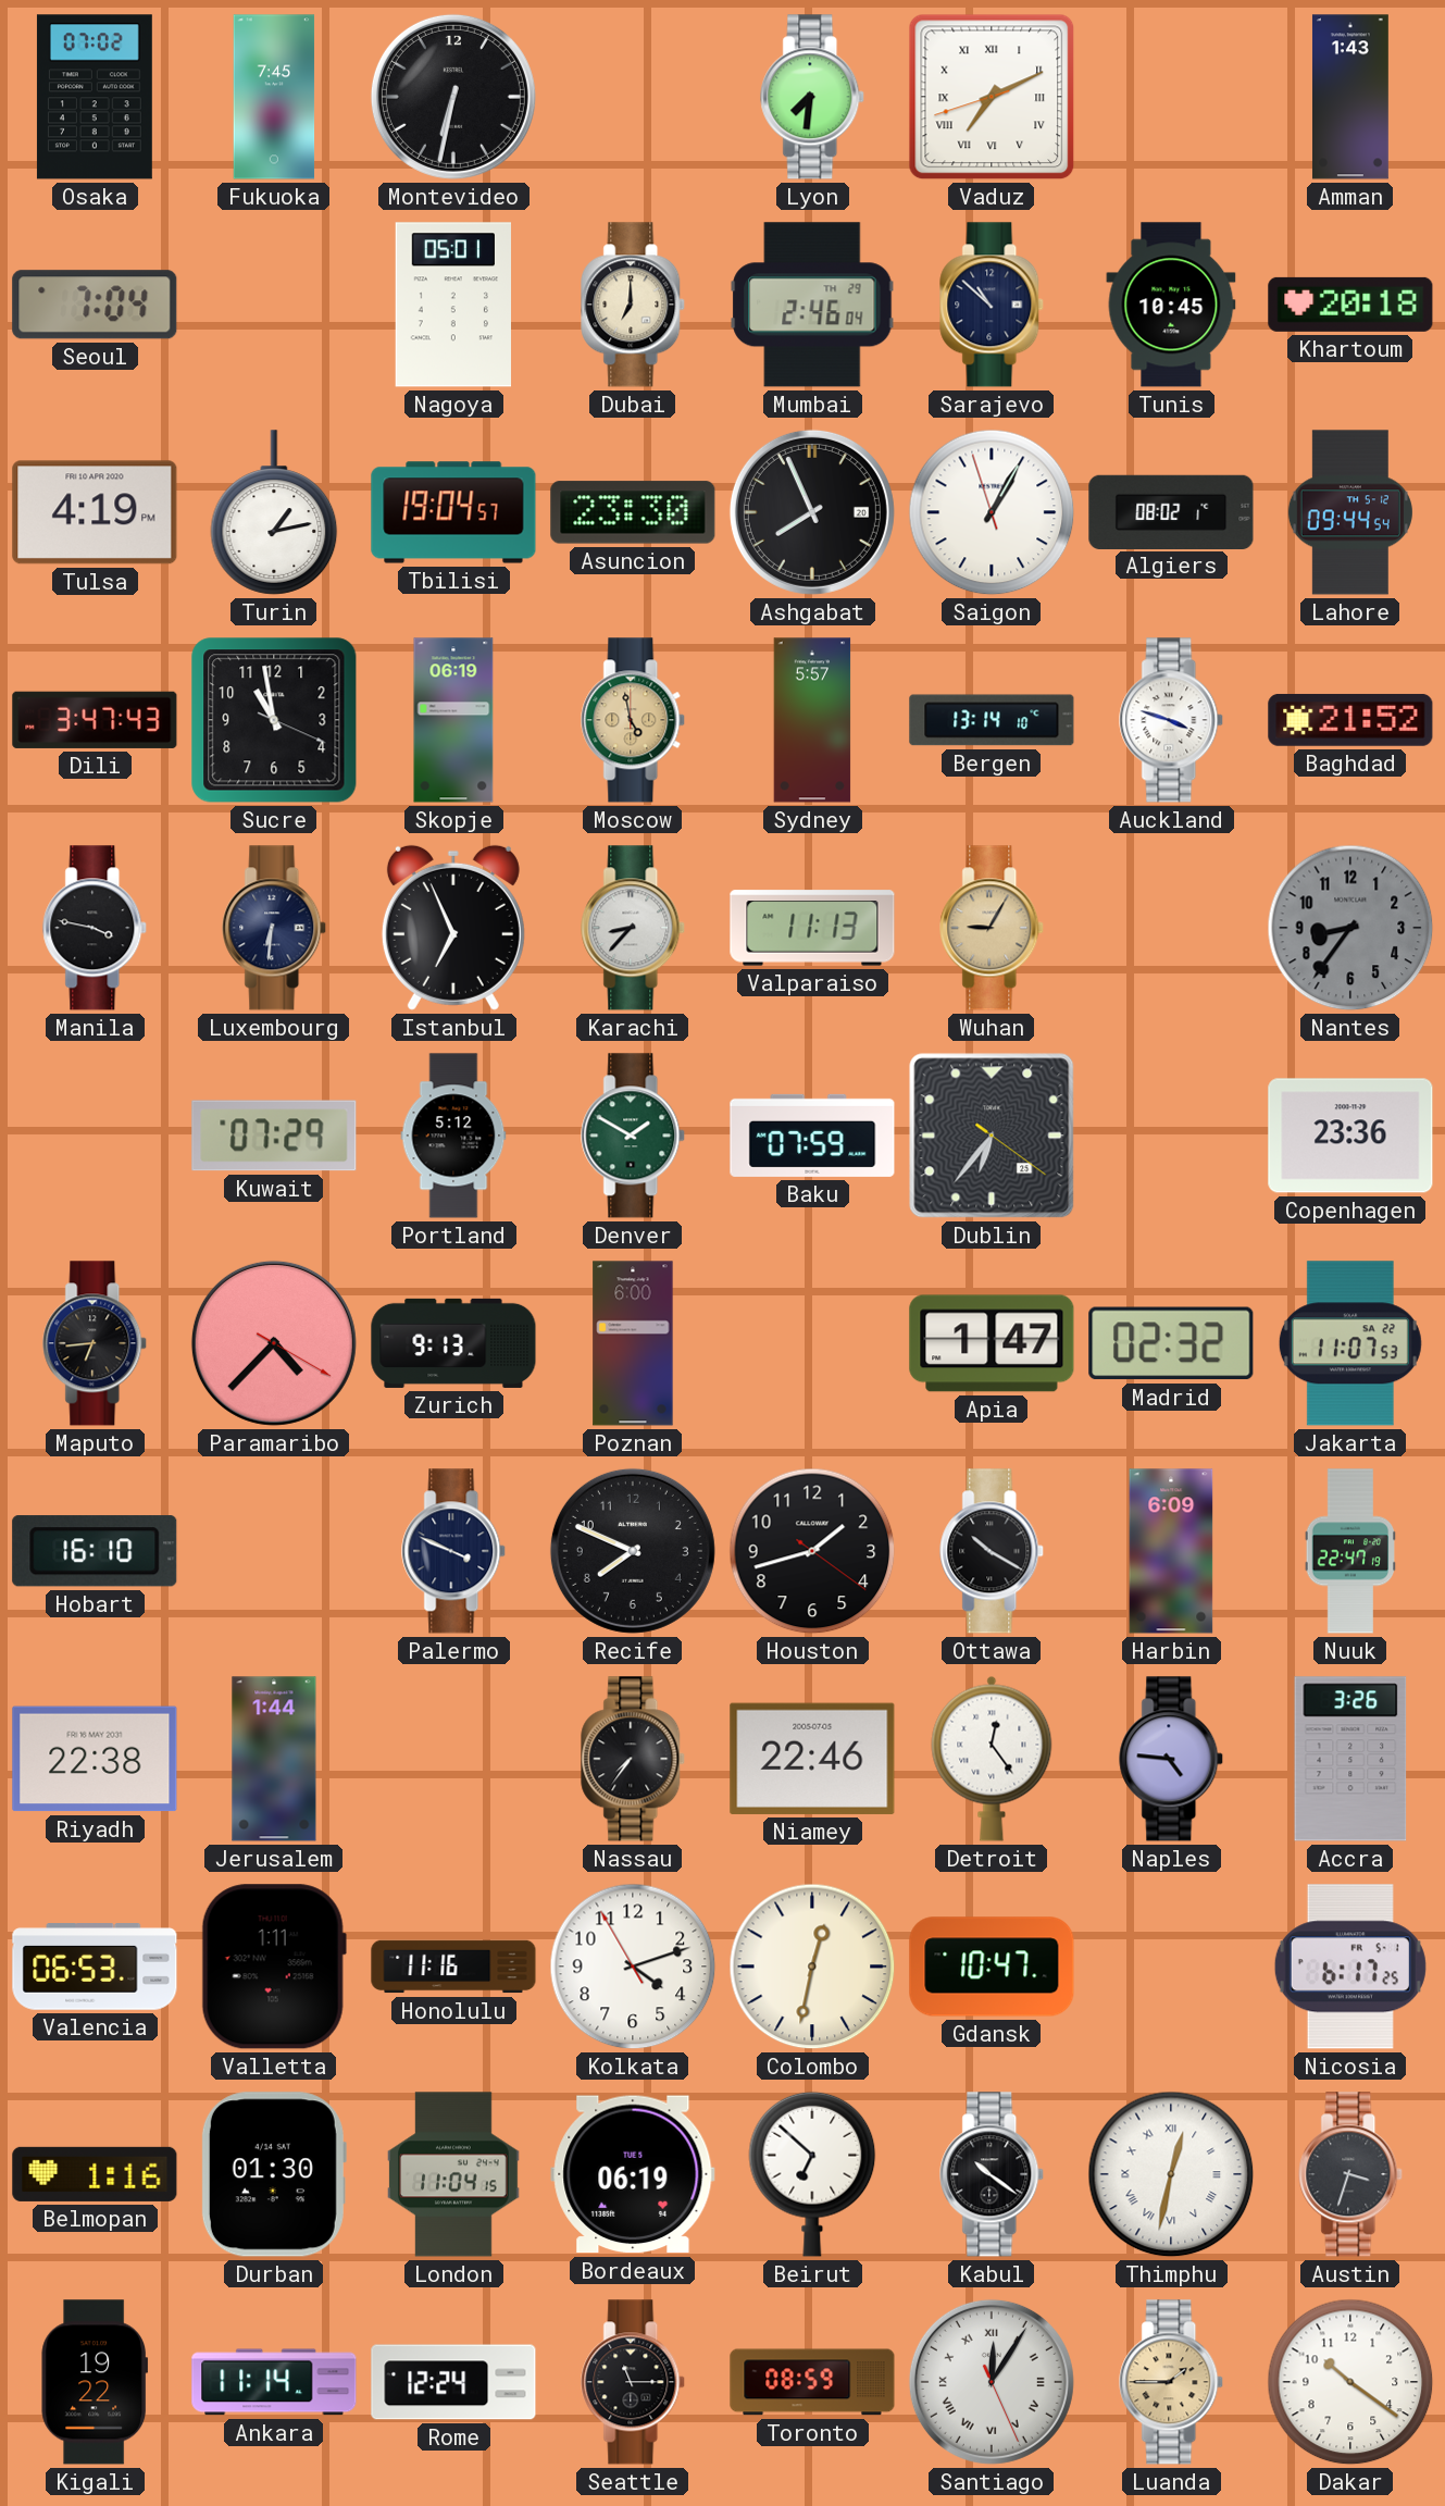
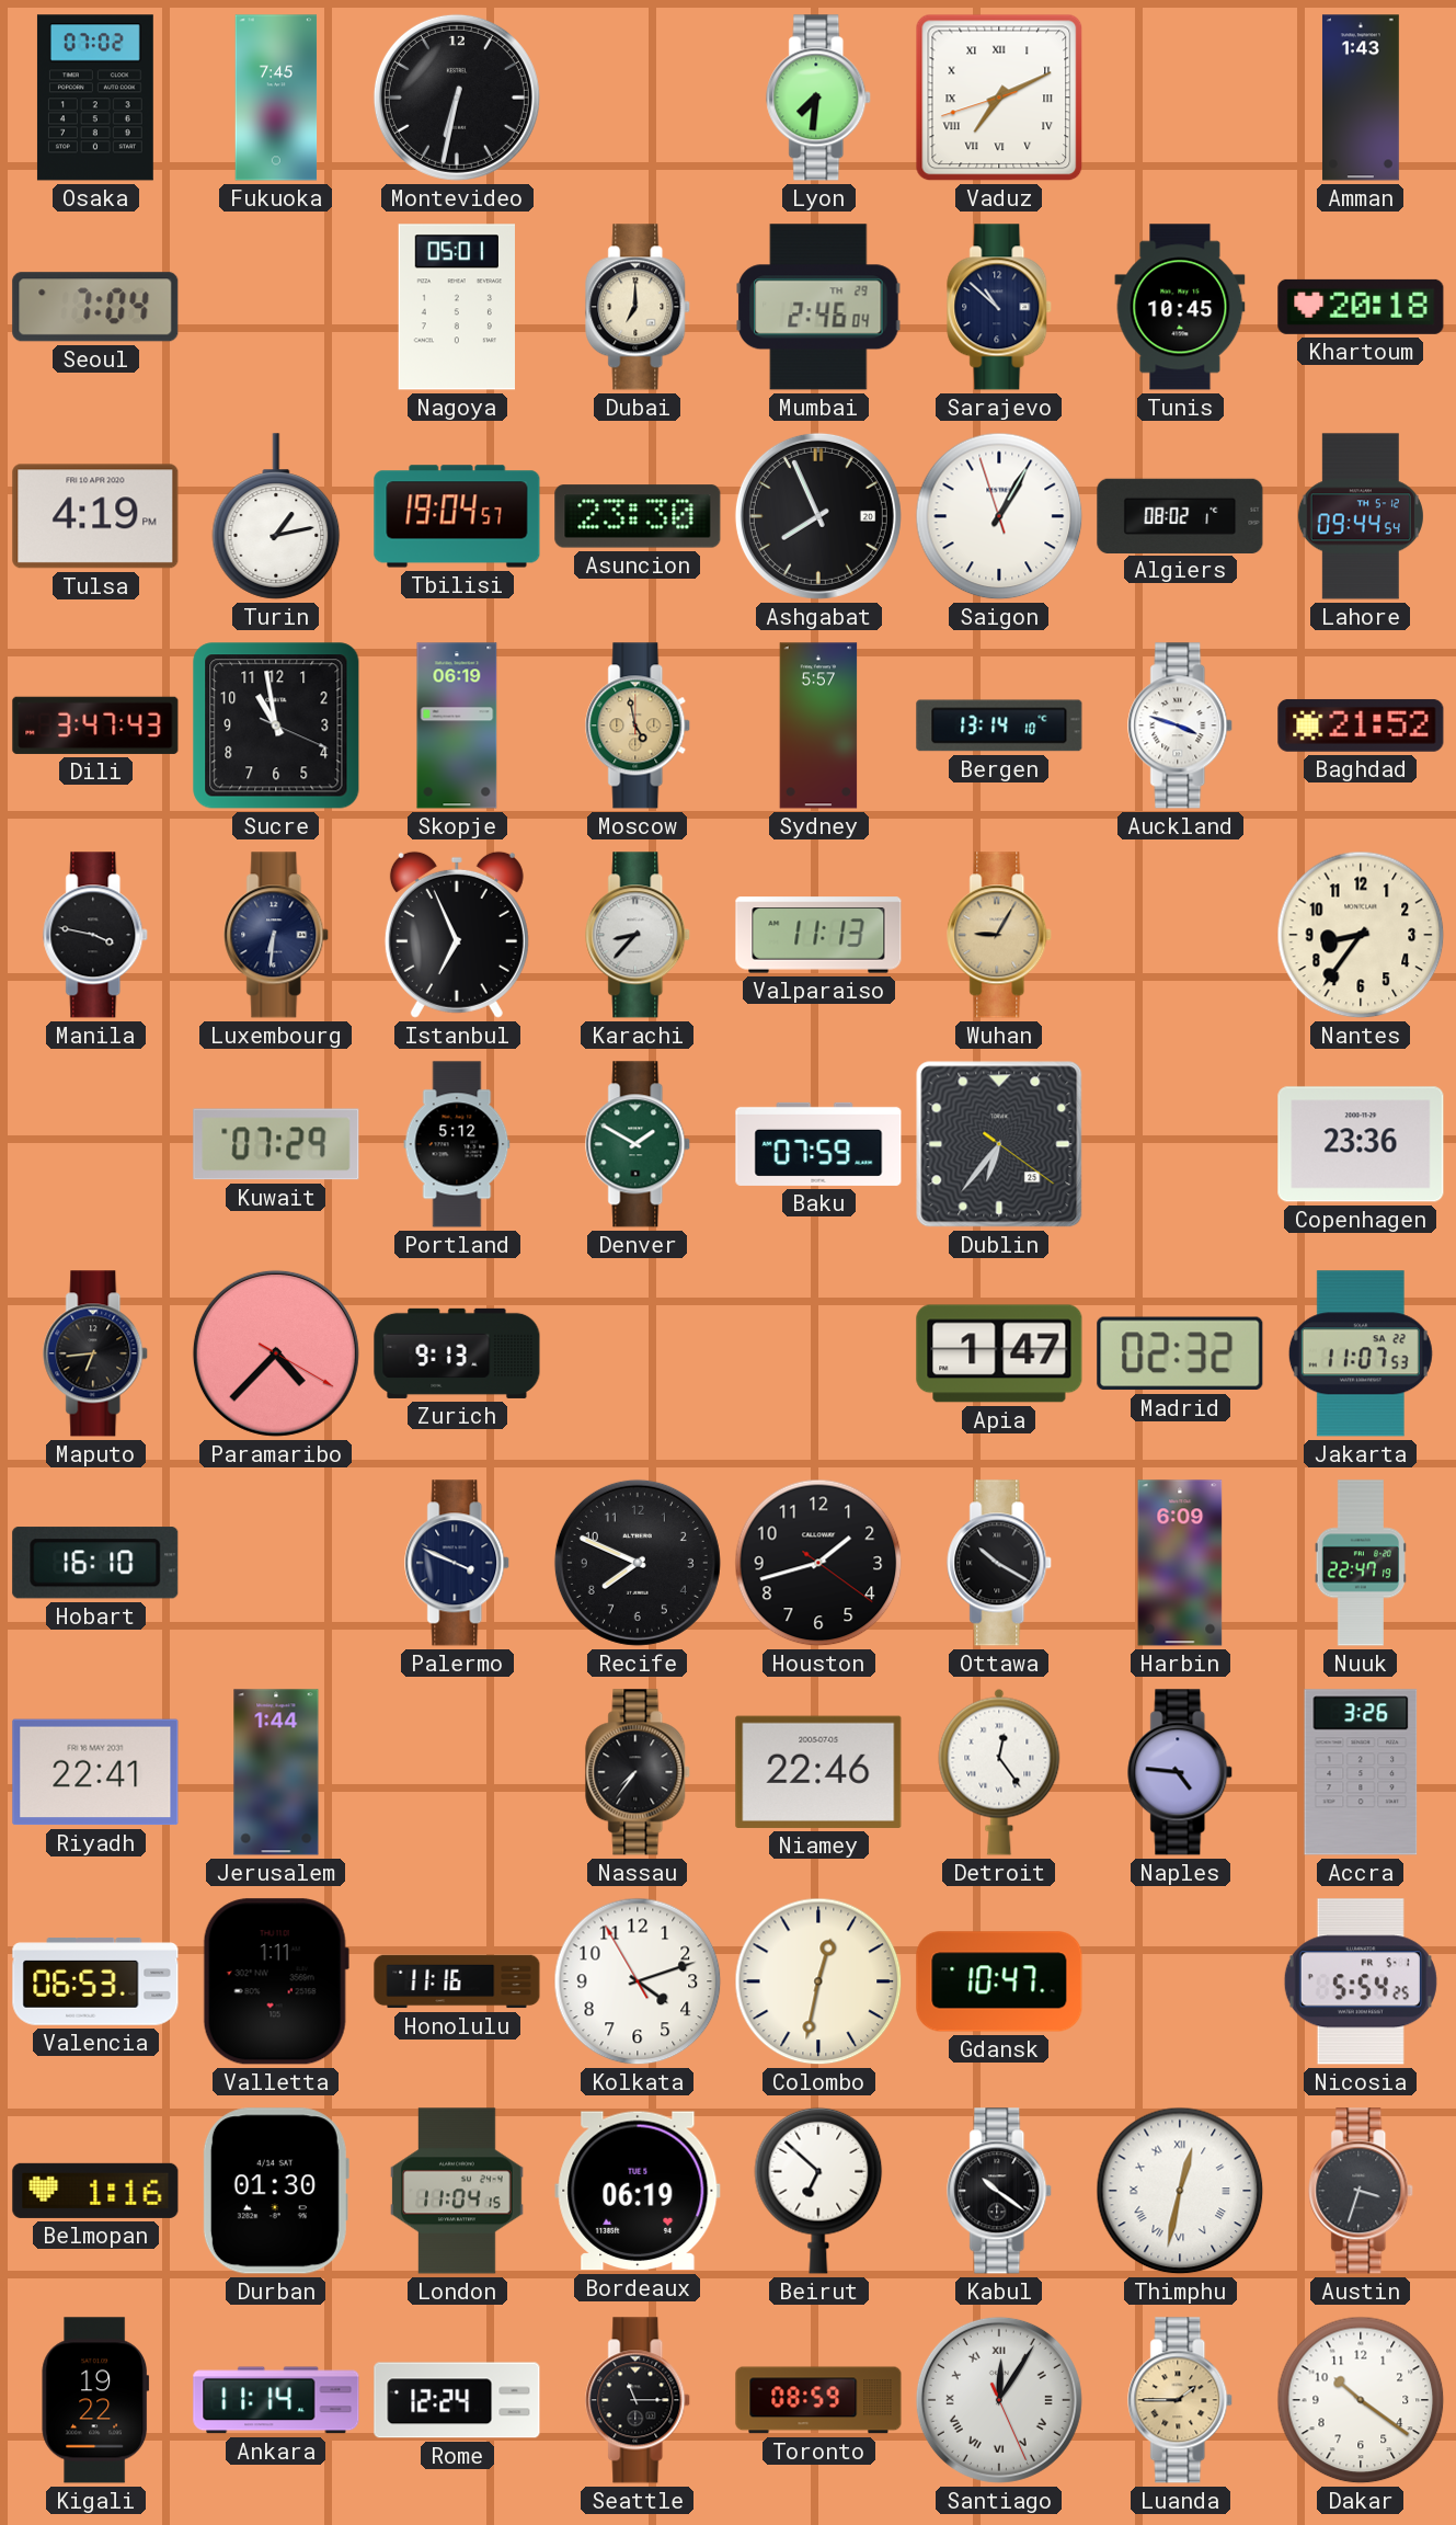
Nantes dial: grey -> cream (1361, 935)
Poznan: 6:00 -> none (633, 1343)
Riyadh: 22:38 -> 22:41 (95, 1772)
Nicosia: 6:17 -> 5:54 (1361, 1981)
